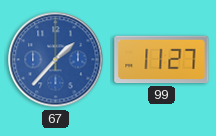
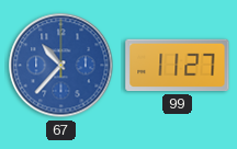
67: 1:37 -> 10:37 (61, 66)
